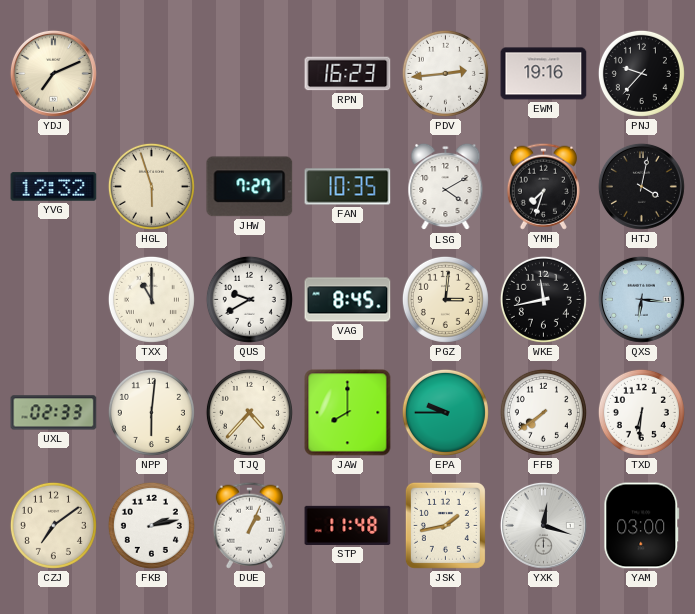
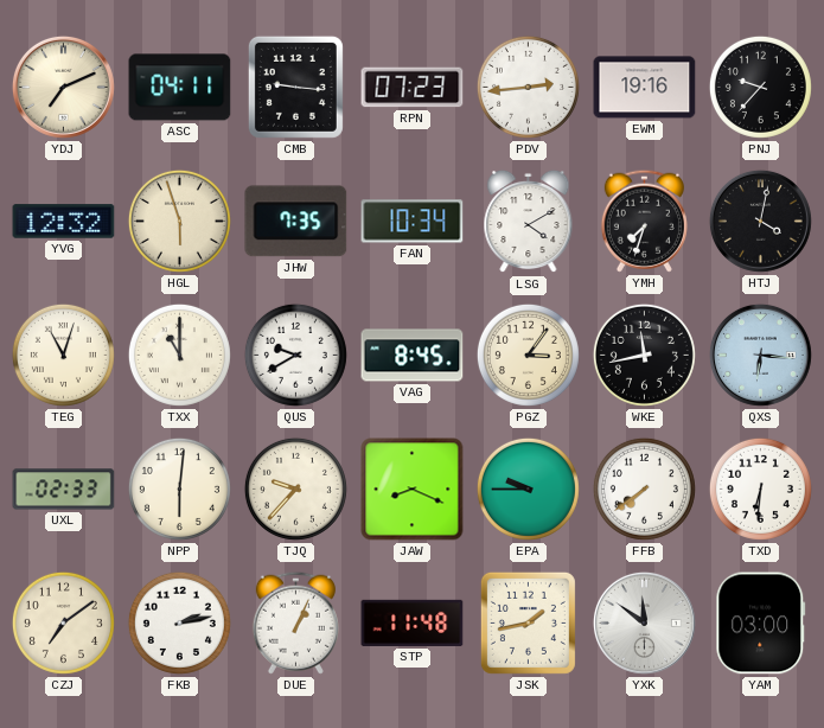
ASC: none -> 04:11 (180, 88)
CMB: none -> 9:16 (295, 87)
RPN: 16:23 -> 07:23 (413, 88)
JHW: 7:27 -> 7:35 (296, 222)
FAN: 10:35 -> 10:34 (413, 222)
TEG: none -> 11:03 (63, 355)
PGZ: 3:01 -> 3:06 (528, 355)
TJQ: 4:37 -> 9:37 (295, 488)
JAW: 8:00 -> 8:19 (413, 490)
YXK: 12:18 -> 11:51 (644, 622)
